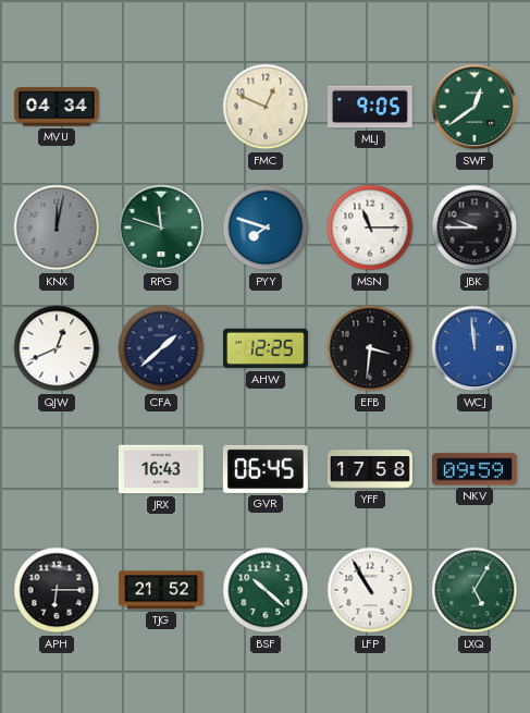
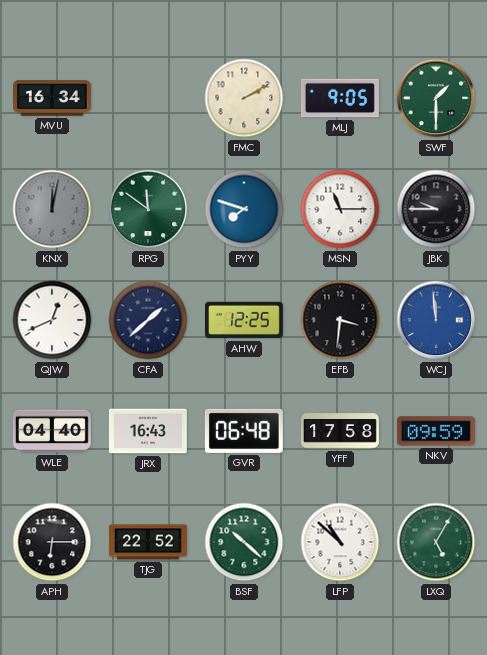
MVU: 04:34 -> 16:34 (52, 98)
FMC: 12:49 -> 2:10 (244, 98)
SWF: 12:39 -> 1:30 (436, 98)
RPG: 11:48 -> 11:51 (148, 209)
WLE: none -> 04:40 (52, 431)
GVR: 06:45 -> 06:48 (244, 431)
TJG: 21:52 -> 22:52 (148, 542)
LFP: 10:55 -> 10:52 (340, 542)
